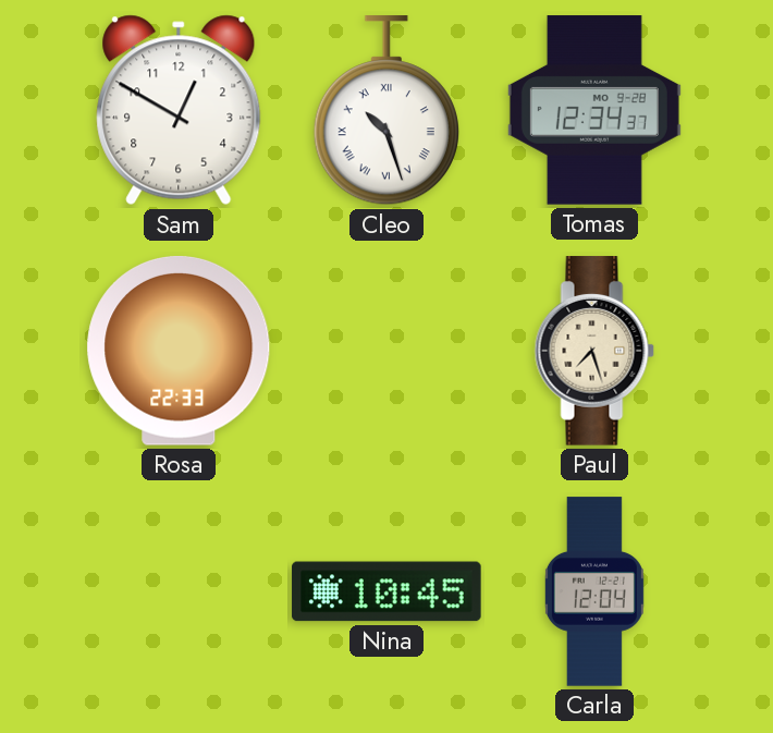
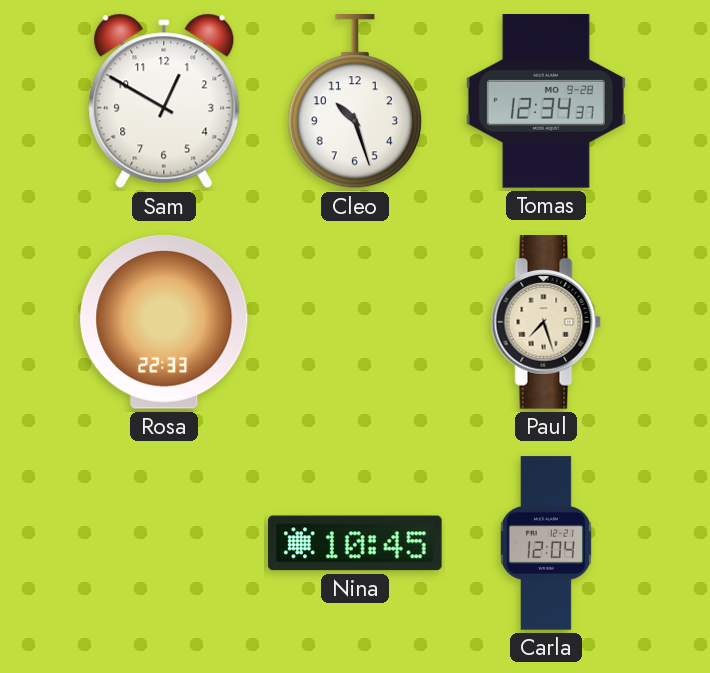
Cleo numerals: Roman -> Arabic (355, 102)
